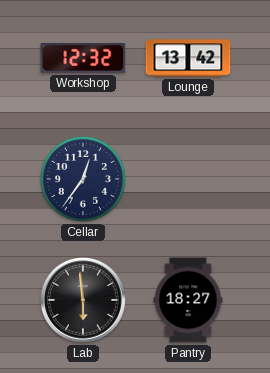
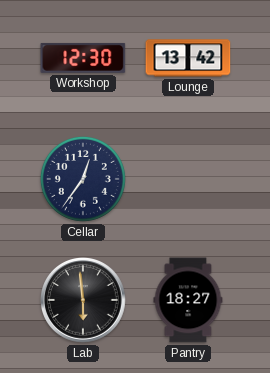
Workshop: 12:32 -> 12:30 (83, 58)
